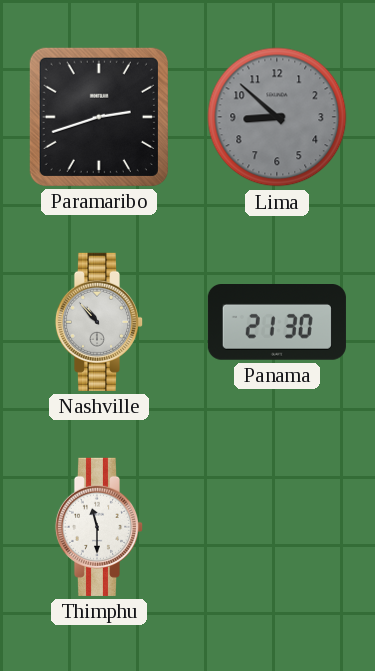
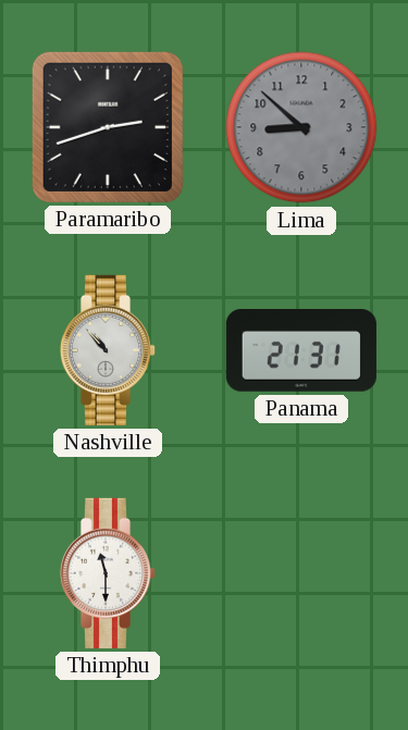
Panama: 21:30 -> 21:31 (301, 351)
